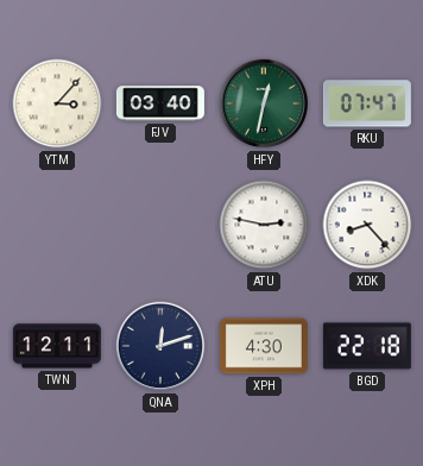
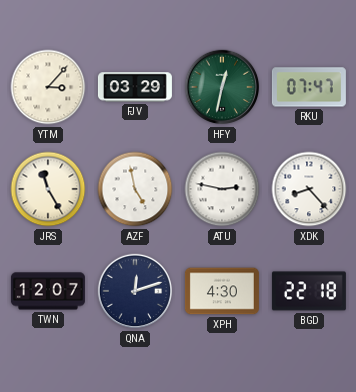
FJV: 03:40 -> 03:29 (135, 87)
JRS: none -> 11:25 (48, 189)
AZF: none -> 4:58 (135, 189)
TWN: 12:11 -> 12:07 (48, 291)
